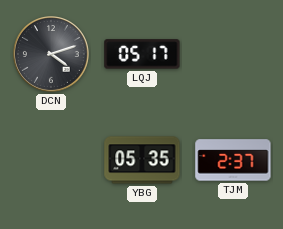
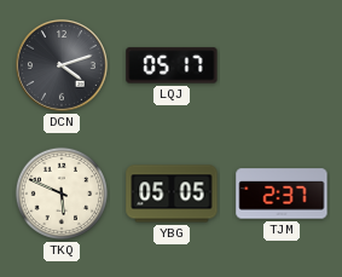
TKQ: none -> 5:49 (62, 194)
YBG: 05:35 -> 05:05 (172, 194)
